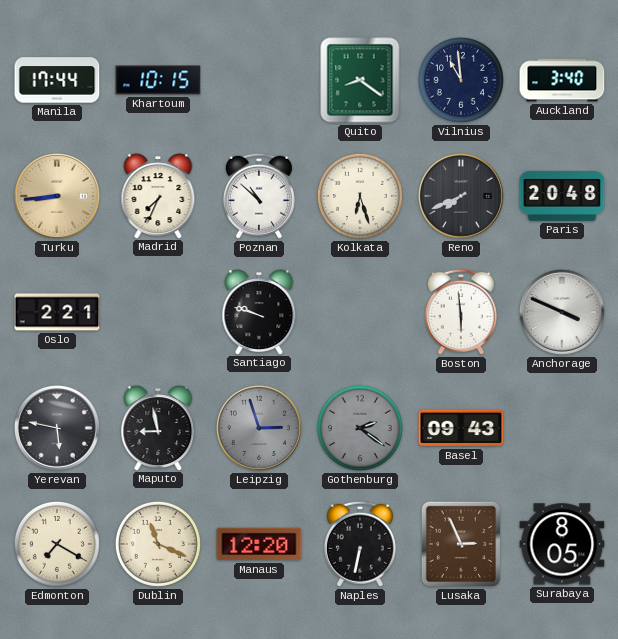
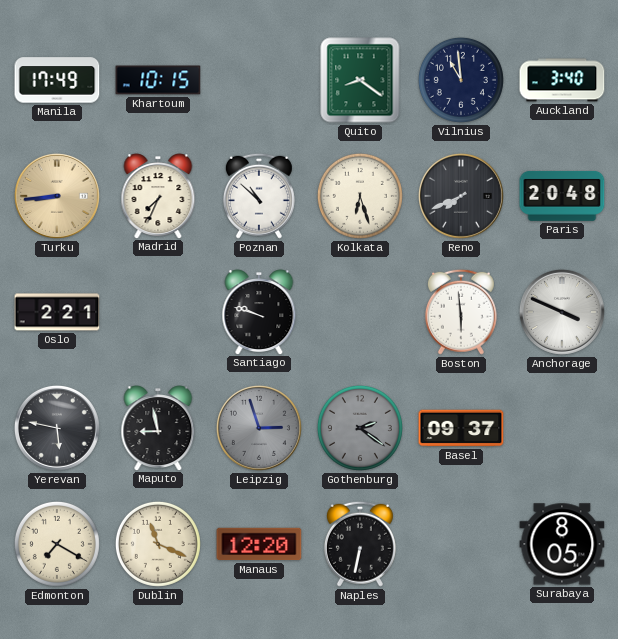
Manila: 17:44 -> 17:49 (57, 80)
Basel: 09:43 -> 09:37 (461, 428)
Lusaka: 2:56 -> none (460, 544)
